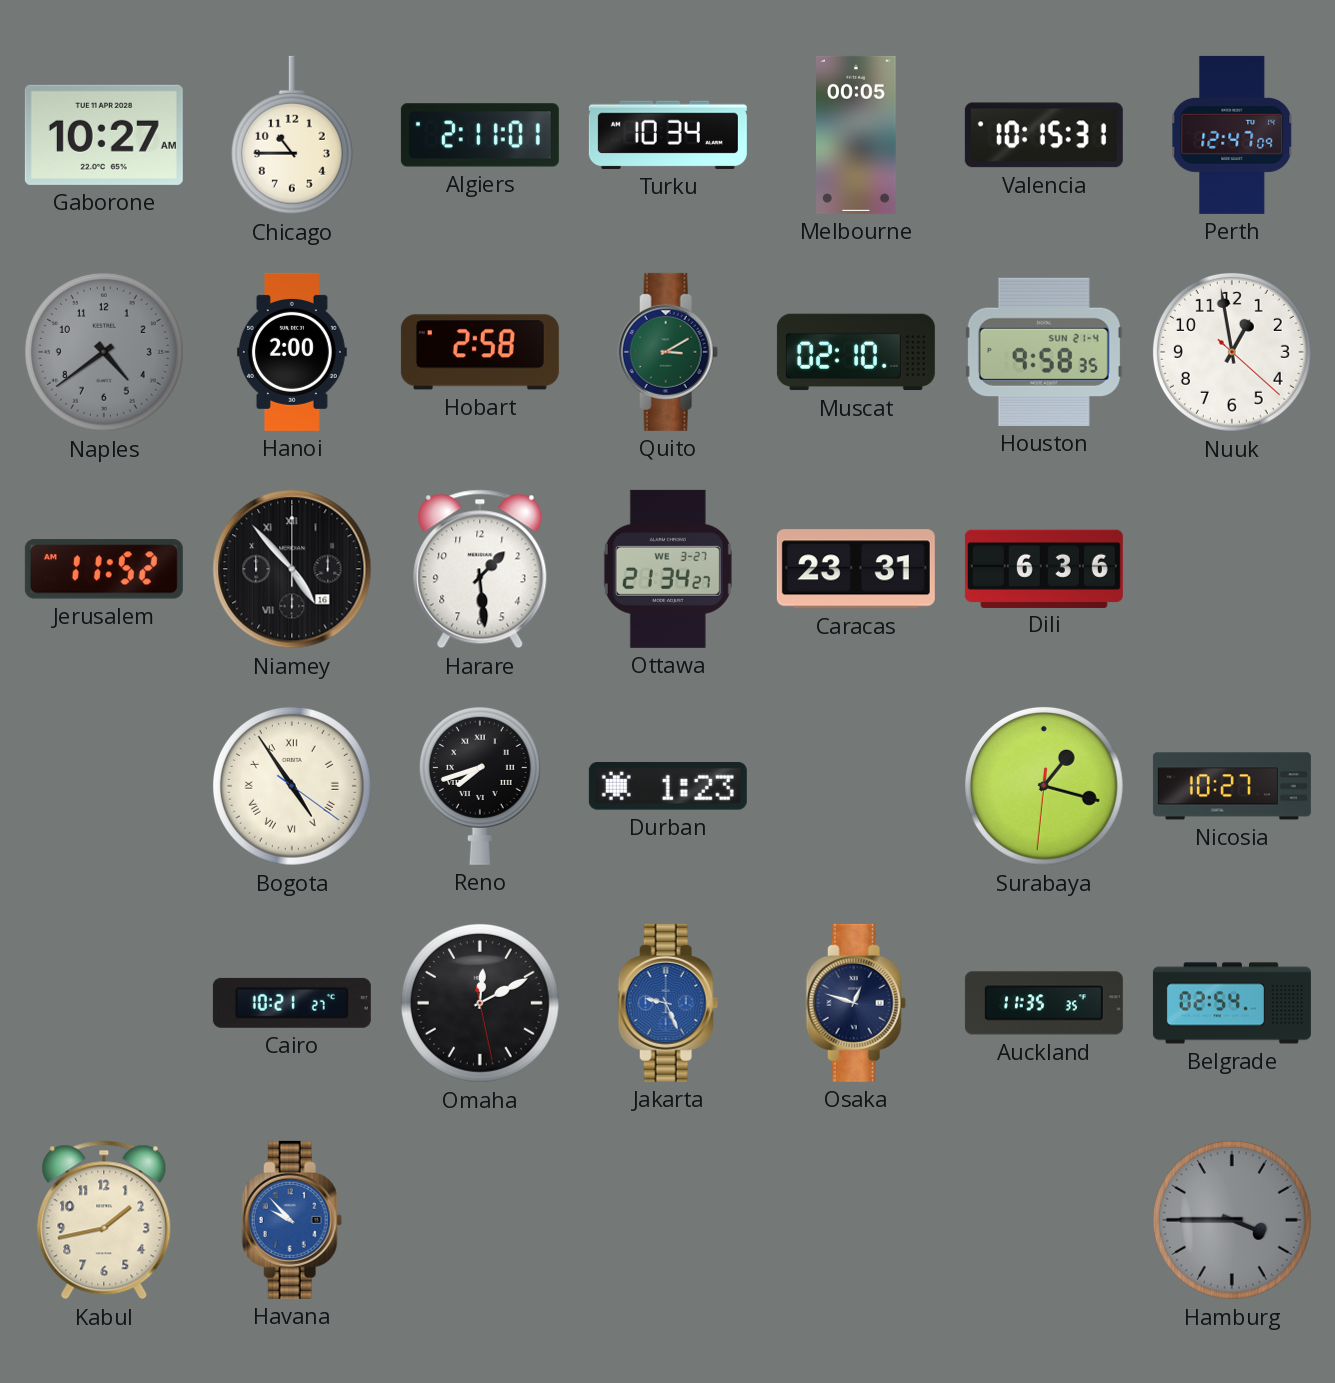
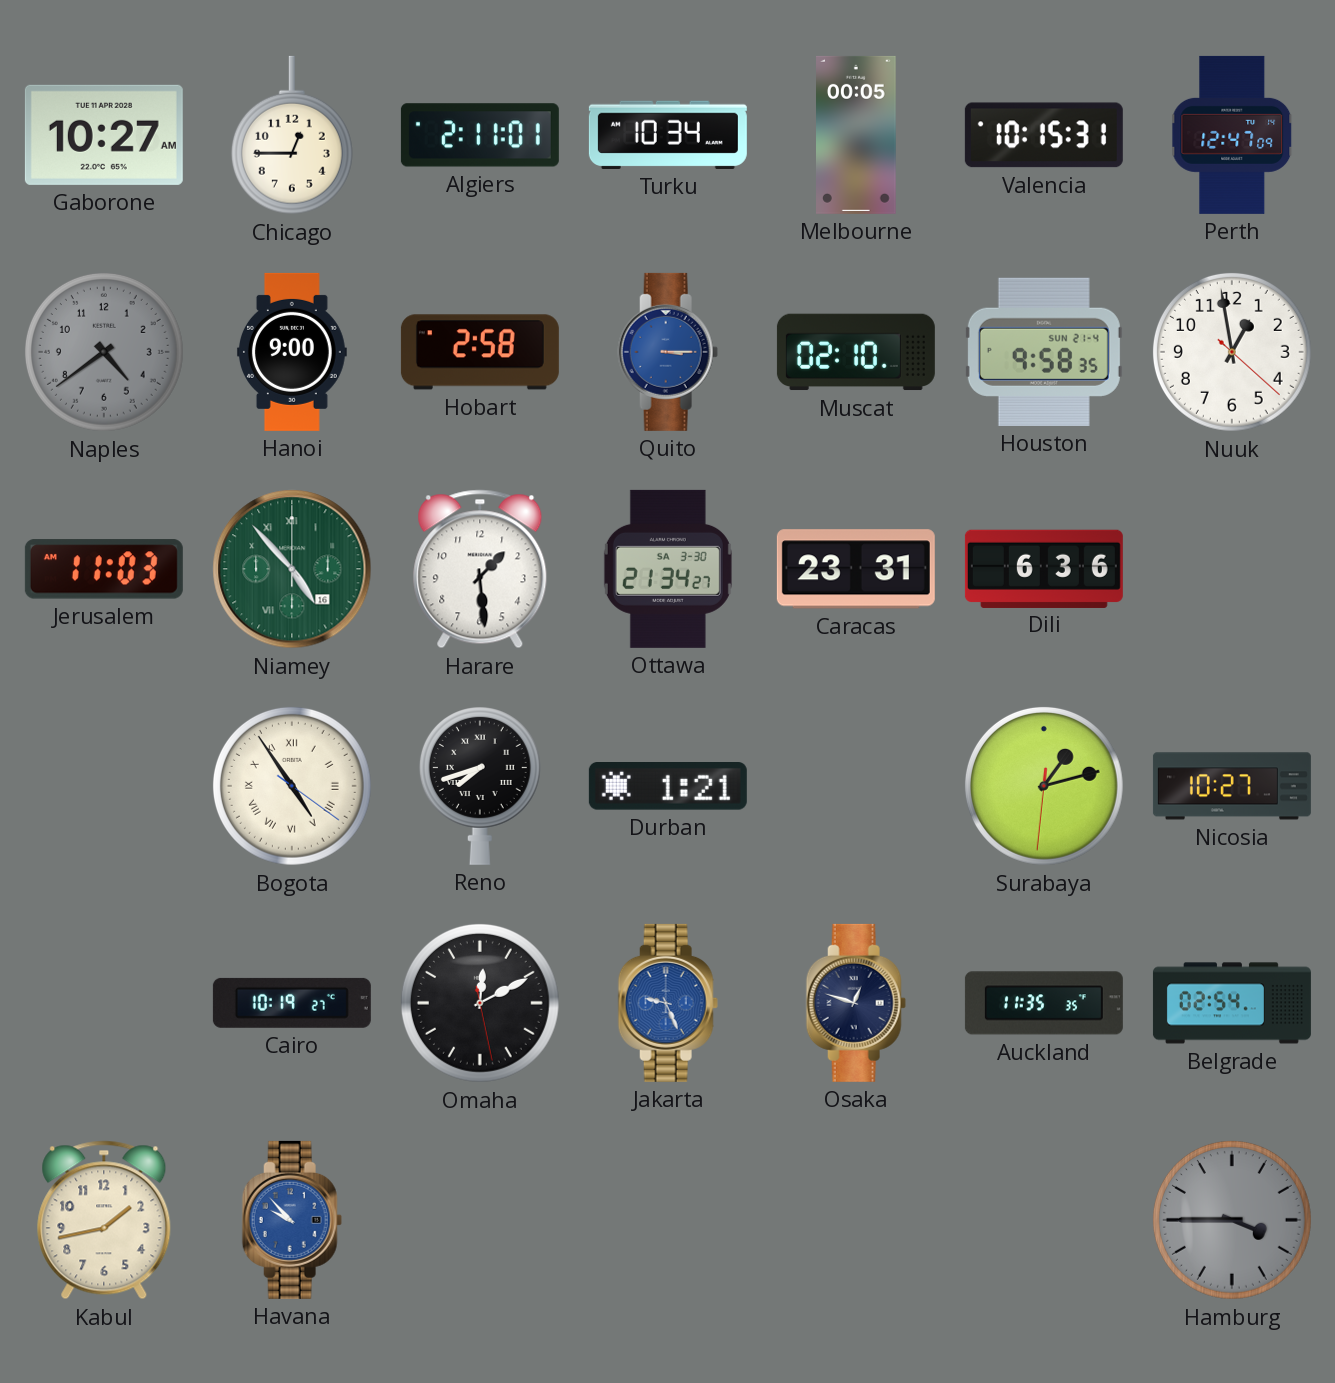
Chicago: 10:45 -> 12:45 (292, 135)
Hanoi: 2:00 -> 9:00 (292, 352)
Quito: 3:10 -> 3:15 (668, 352)
Quito dial: green -> blue (668, 352)
Jerusalem: 11:52 -> 11:03 (104, 569)
Niamey dial: black -> green (292, 569)
Ottawa date: WE 3-27 -> SA 3-30 (668, 569)
Durban: 1:23 -> 1:21 (668, 787)
Surabaya: 1:17 -> 1:12 (1044, 786)
Cairo: 10:21 -> 10:19 (292, 1003)
